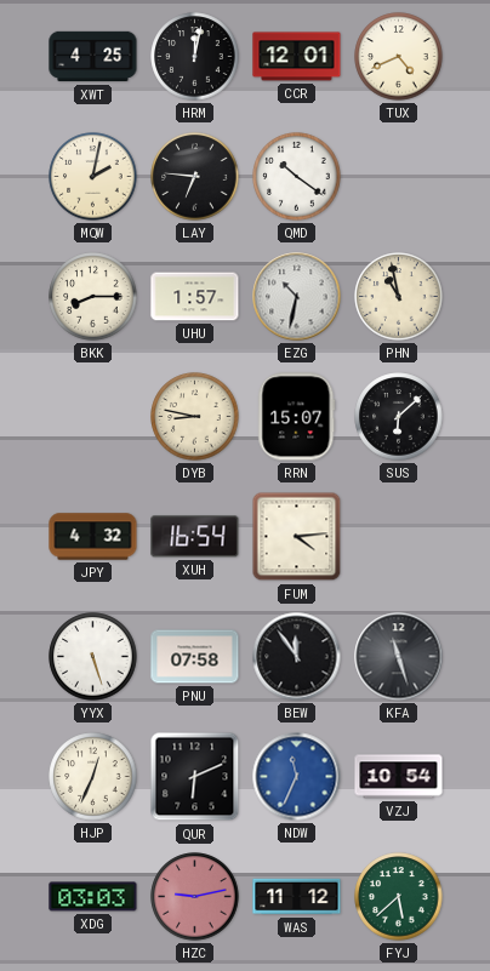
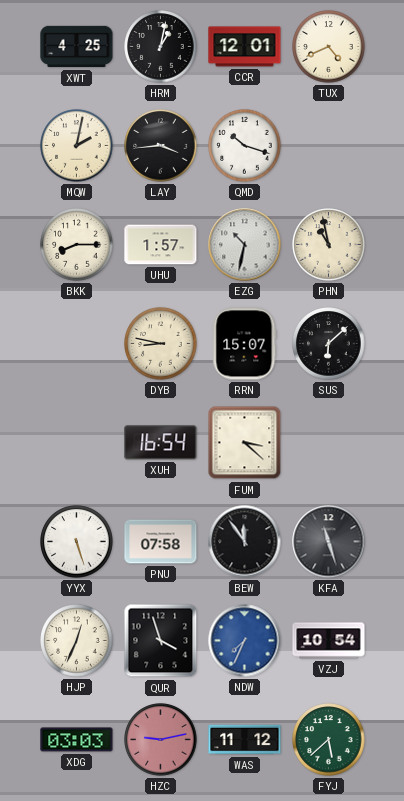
HRM: 12:02 -> 1:02 (161, 47)
LAY: 6:46 -> 3:44 (161, 146)
QMD: 10:21 -> 10:18 (245, 146)
JPY: 4:32 -> none (93, 537)
FUM: 4:14 -> 3:22 (245, 443)
QUR: 6:11 -> 3:57 (161, 641)
NDW: 11:34 -> 7:34 (245, 641)
